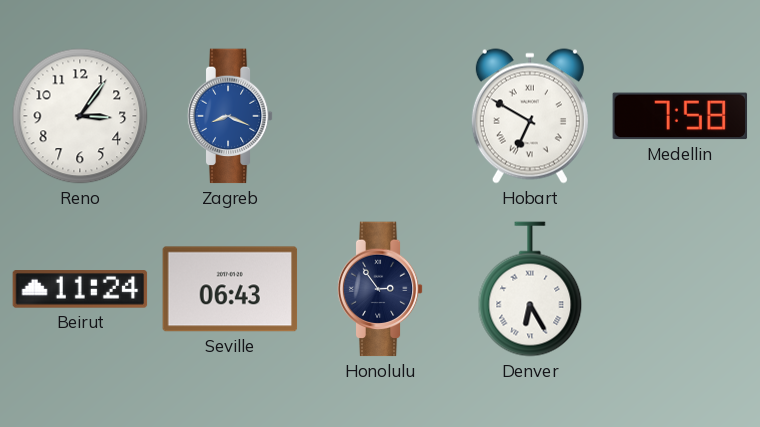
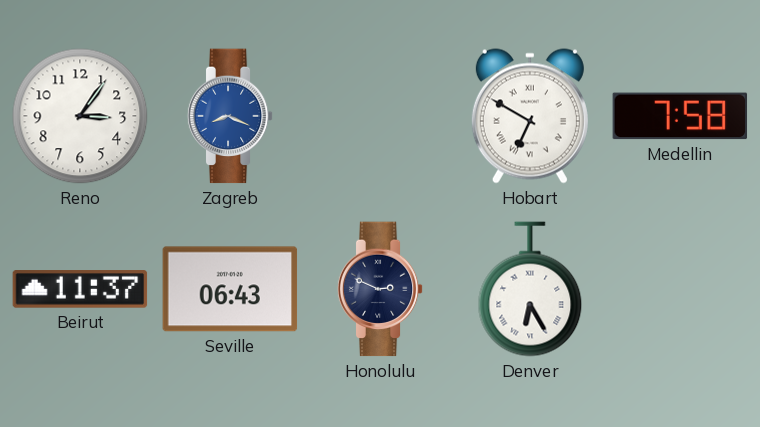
Beirut: 11:24 -> 11:37 (80, 289)
Honolulu: 2:54 -> 2:49 (380, 289)
